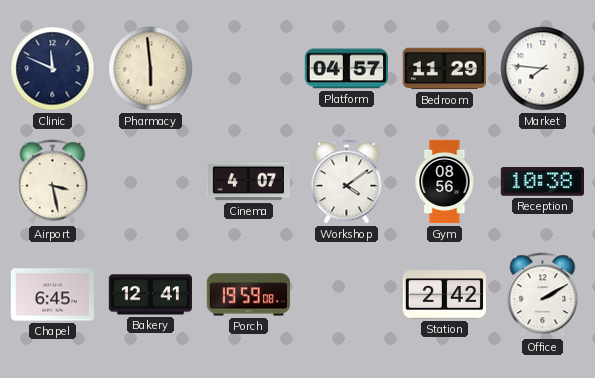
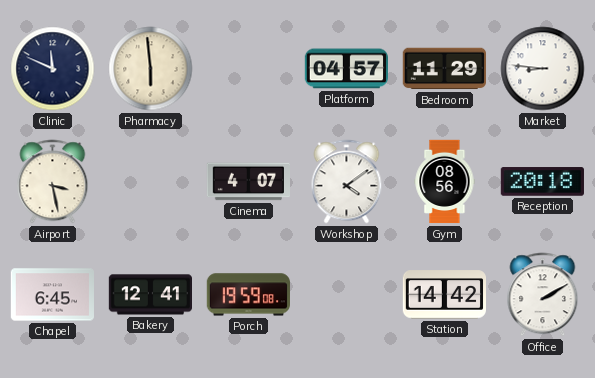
Market: 7:46 -> 8:46 (543, 69)
Reception: 10:38 -> 20:18 (542, 182)
Station: 2:42 -> 14:42 (444, 295)
